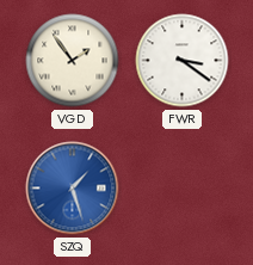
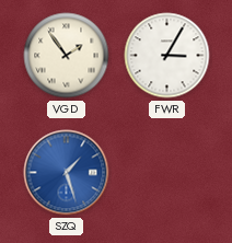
FWR: 3:21 -> 3:05 (167, 56)
